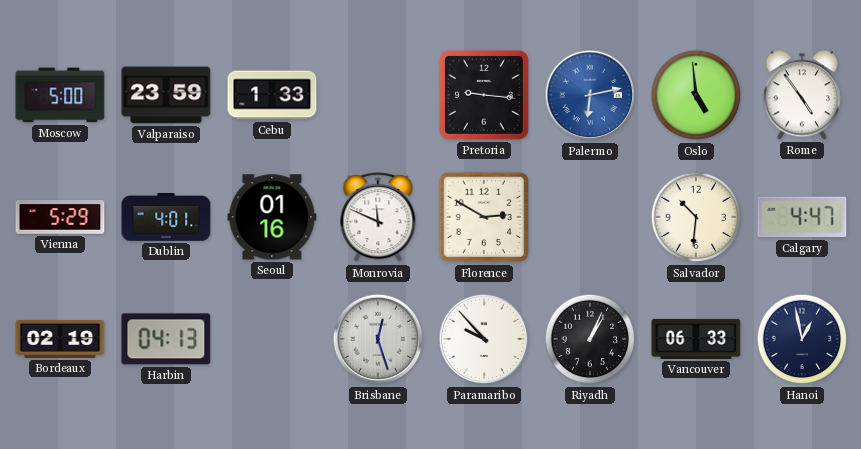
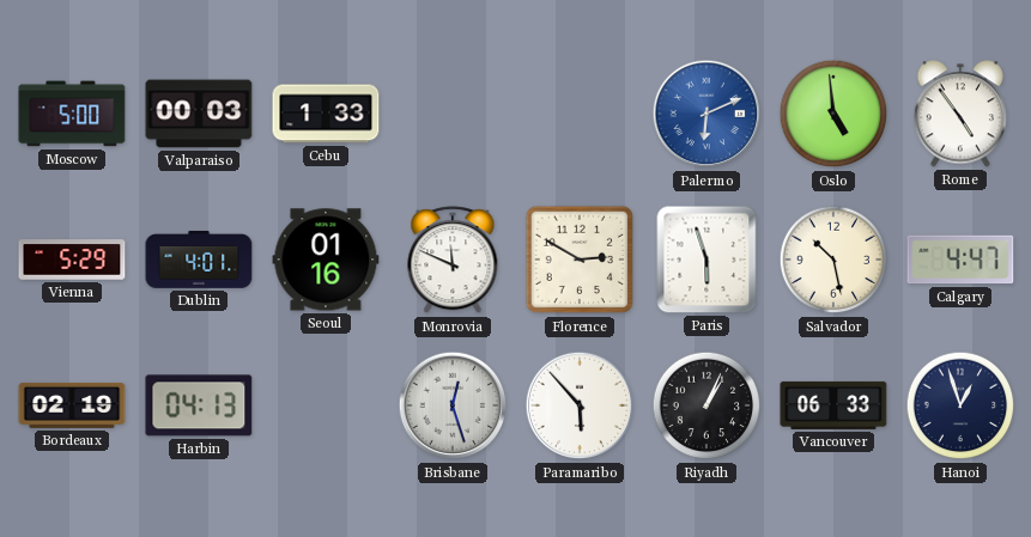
Valparaiso: 23:59 -> 00:03 (199, 114)
Pretoria: 9:16 -> none (484, 95)
Palermo: 6:13 -> 6:11 (706, 114)
Paris: none -> 5:57 (706, 260)
Salvador: 10:31 -> 10:28 (833, 260)
Paramaribo: 9:53 -> 5:53 (580, 405)
Hanoi: 12:58 -> 12:57 (960, 405)
